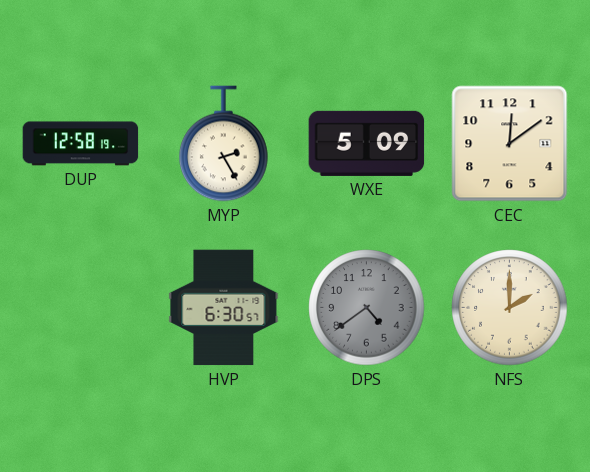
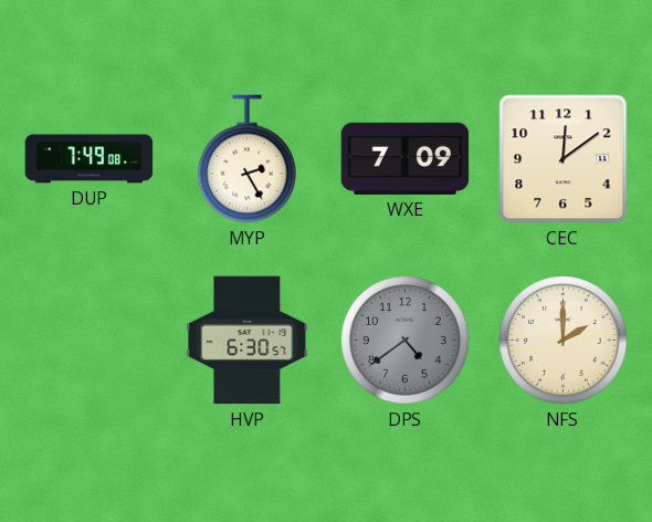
DUP: 12:58 -> 7:49 (90, 159)
WXE: 5:09 -> 7:09 (406, 158)
